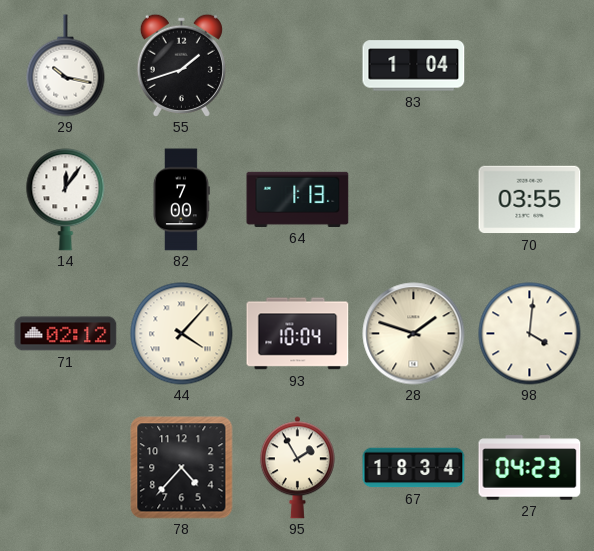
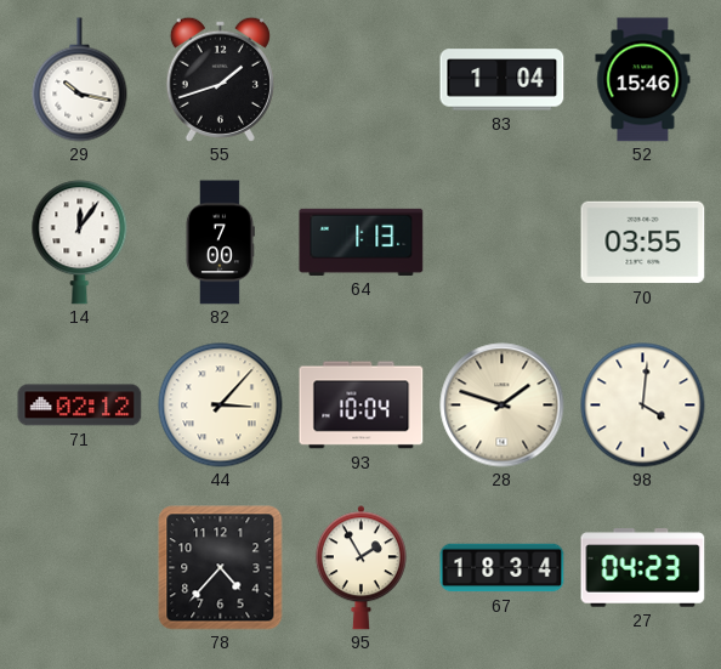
52: none -> 15:46 (643, 80)
44: 4:07 -> 3:07 (221, 406)
